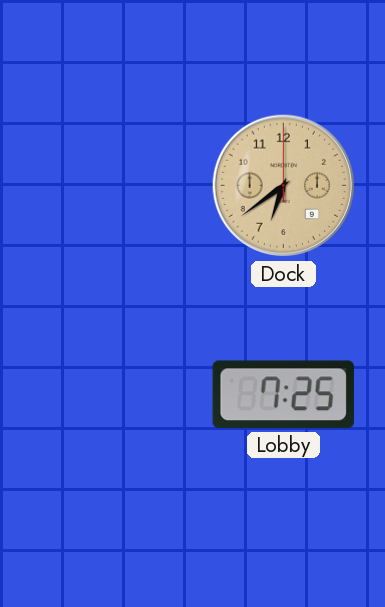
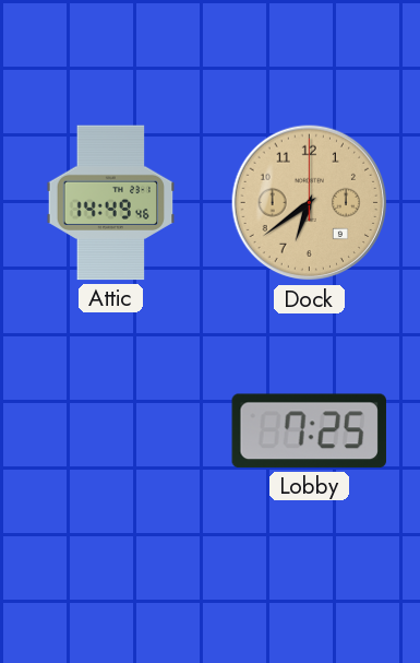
Attic: none -> 14:49 (111, 203)
